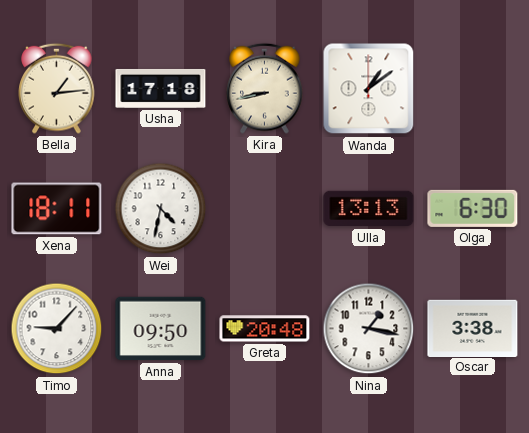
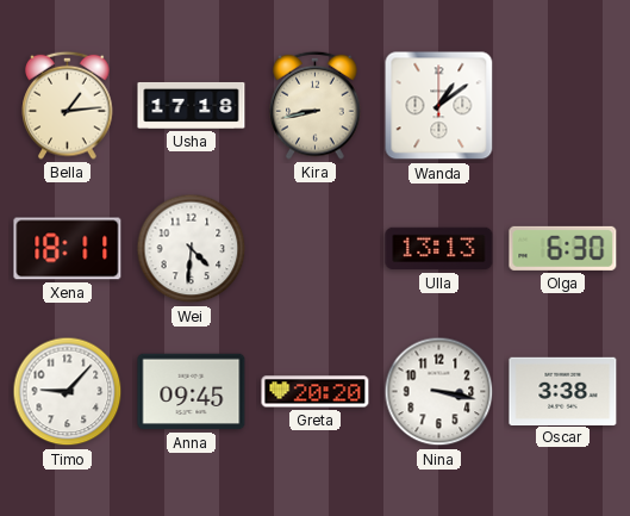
Wei: 4:32 -> 4:31 (192, 249)
Anna: 09:50 -> 09:45 (192, 392)
Greta: 20:48 -> 20:20 (316, 392)
Nina: 1:17 -> 3:17 (439, 392)
